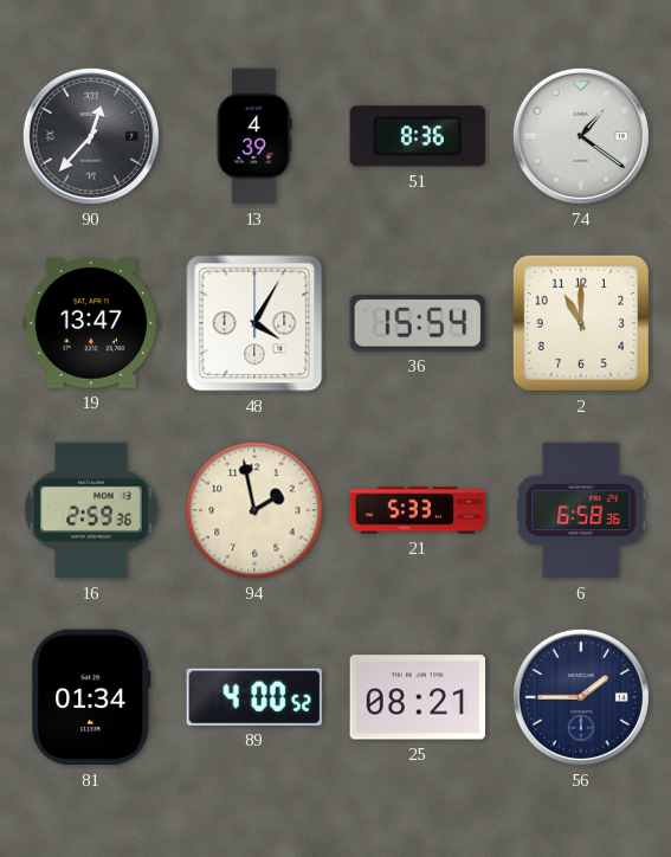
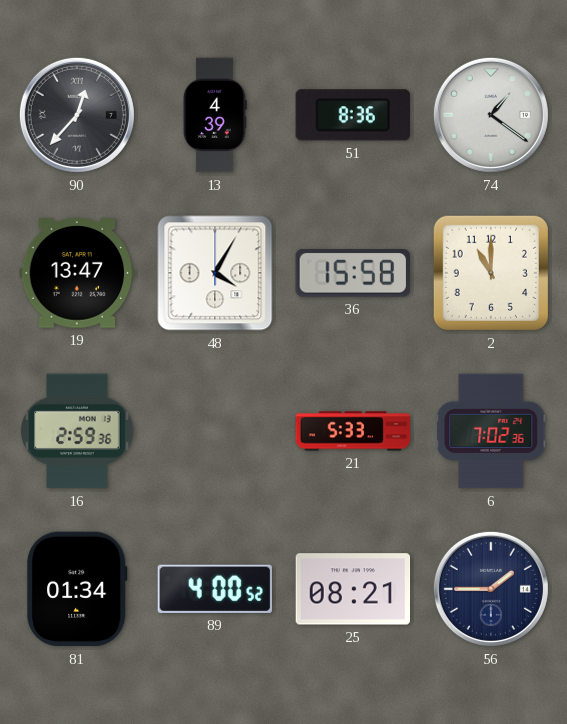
36: 15:54 -> 15:58 (352, 274)
94: 1:58 -> none (254, 510)
6: 6:58 -> 7:02 (491, 431)
